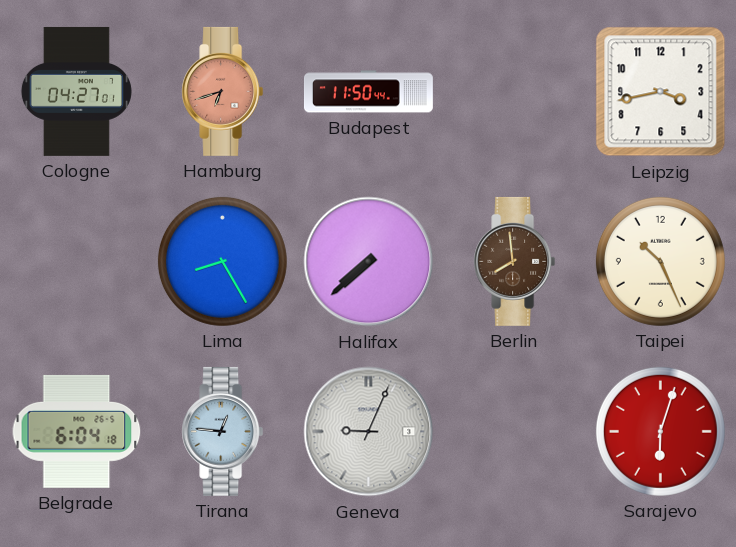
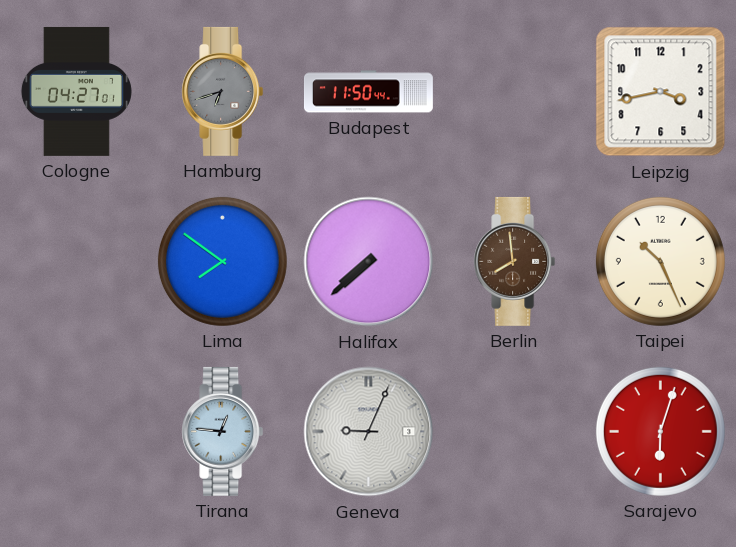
Hamburg dial: salmon -> grey (223, 91)
Lima: 8:25 -> 7:51 (222, 261)
Belgrade: 6:04 -> none (77, 431)
